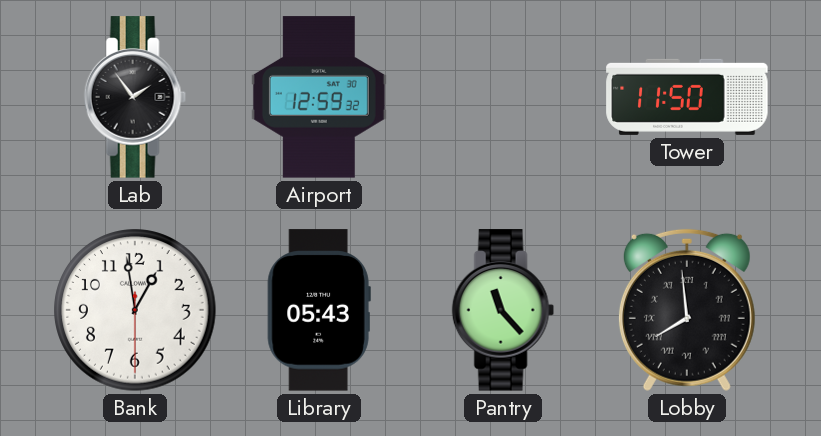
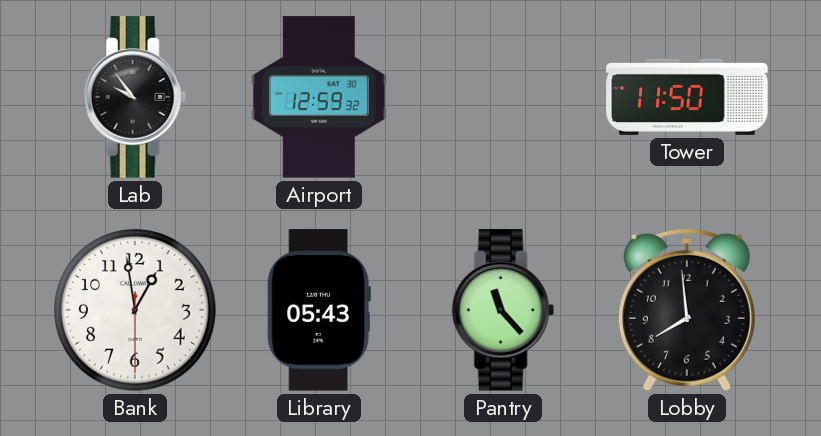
Lab: 1:54 -> 9:54 (135, 97)
Lobby numerals: Roman -> Arabic (687, 310)
